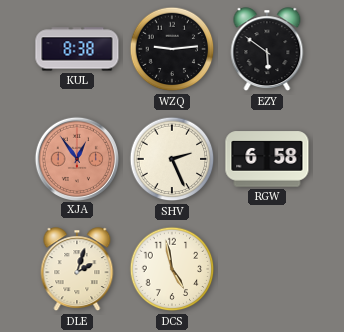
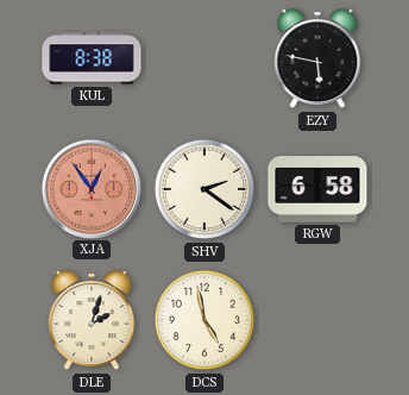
WZQ: 9:14 -> none (172, 49)
EZY: 5:51 -> 5:47 (317, 59)
SHV: 2:26 -> 2:21 (204, 189)
